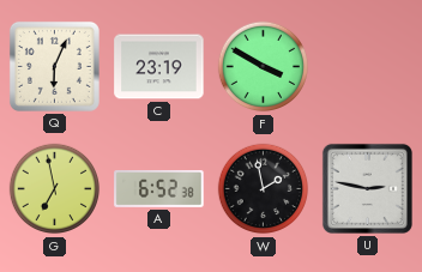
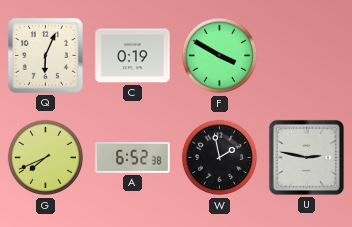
C: 23:19 -> 0:19 (133, 56)
G: 6:58 -> 7:41 (46, 158)
